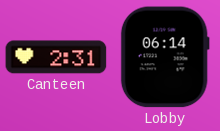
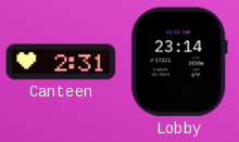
Lobby: 06:14 -> 23:14 (179, 62)
